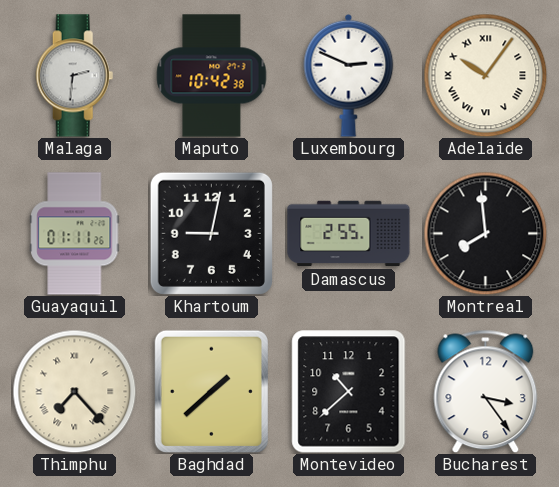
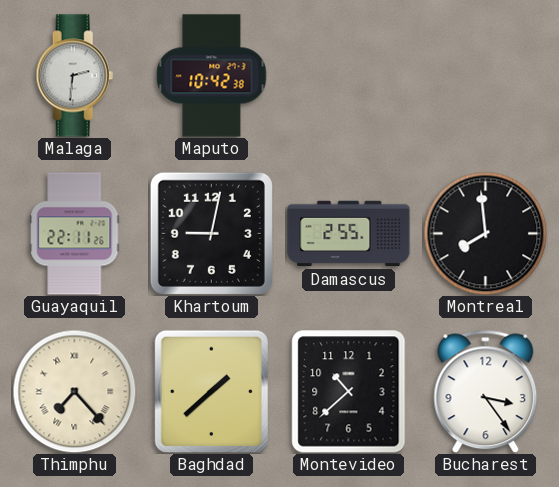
Luxembourg: 2:49 -> none (349, 75)
Adelaide: 10:06 -> none (485, 75)
Guayaquil: 01:11 -> 22:11 (75, 234)
